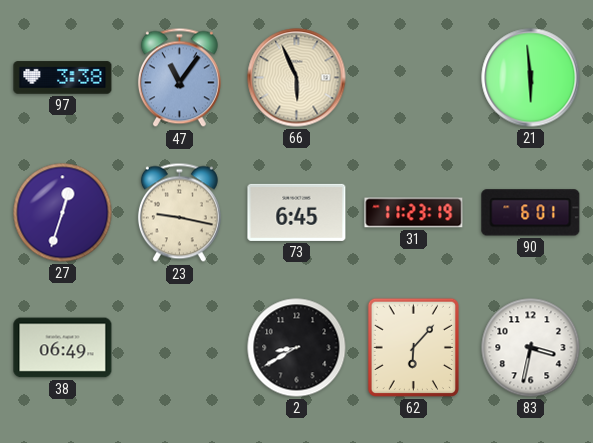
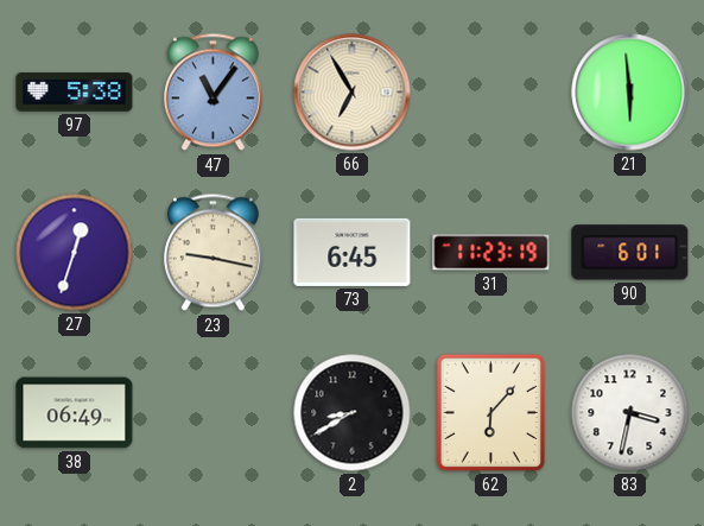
97: 3:38 -> 5:38 (75, 93)
66: 5:56 -> 6:55 (353, 93)
